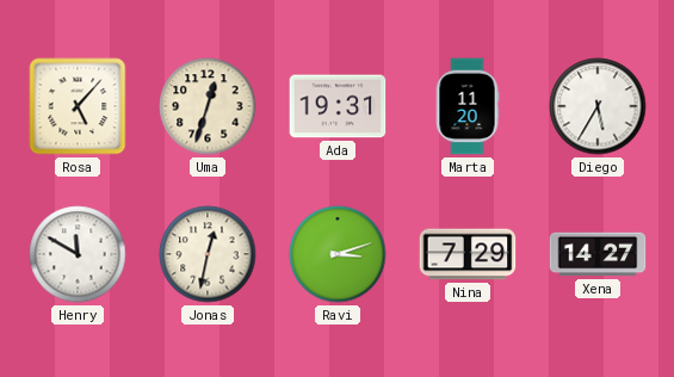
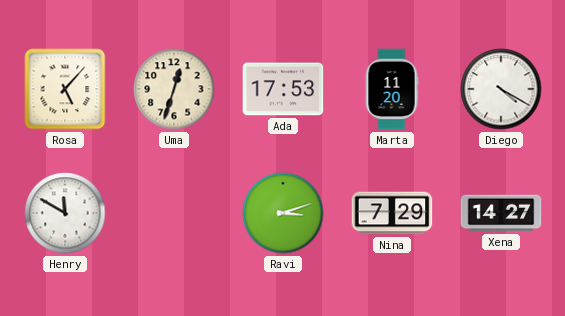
Ada: 19:31 -> 17:53 (283, 89)
Diego: 5:35 -> 4:20 (501, 89)
Jonas: 12:32 -> none (208, 254)
